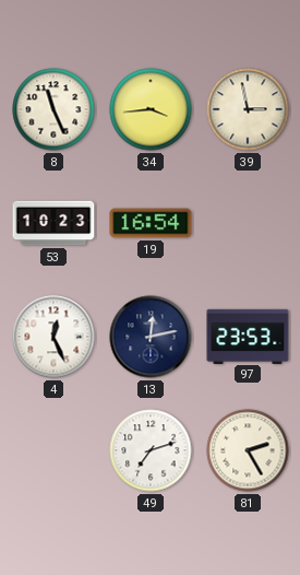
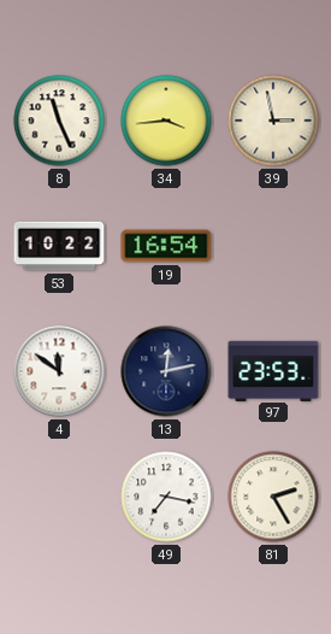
53: 10:23 -> 10:22 (59, 246)
4: 12:26 -> 11:51 (59, 371)
49: 7:12 -> 7:17 (166, 497)
